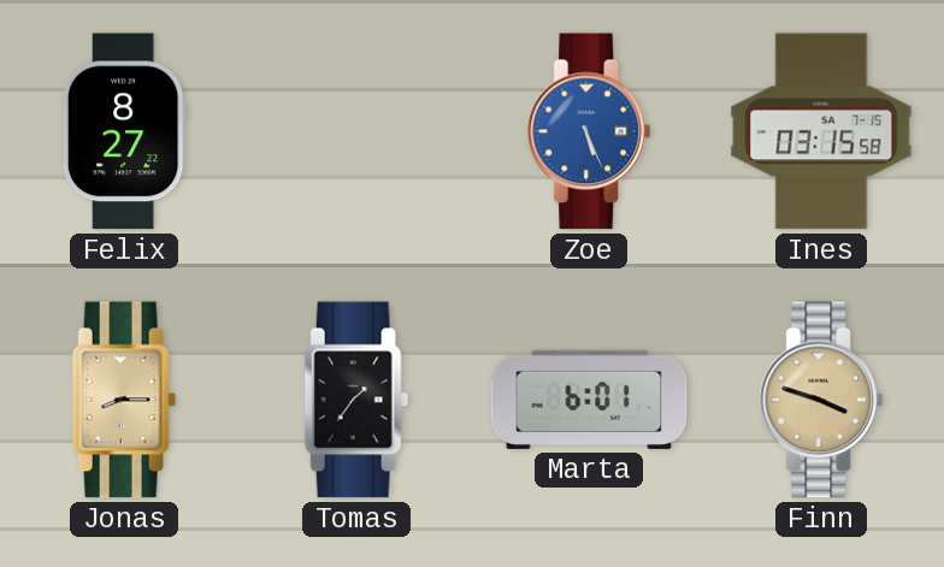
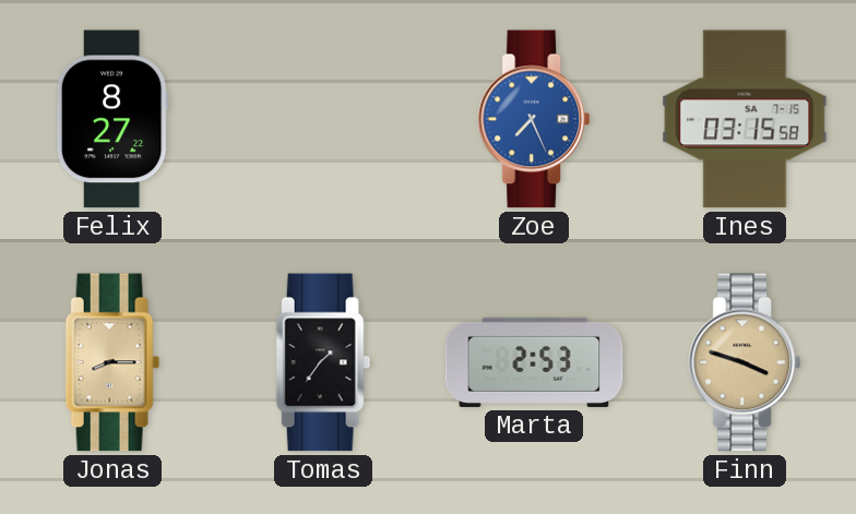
Zoe: 5:26 -> 7:26 (534, 119)
Marta: 6:01 -> 2:53 (534, 362)
